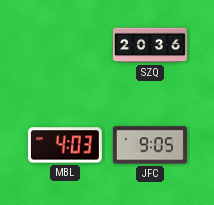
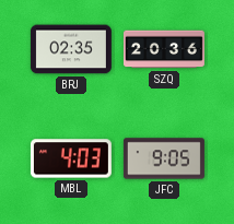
BRJ: none -> 02:35 (71, 49)
